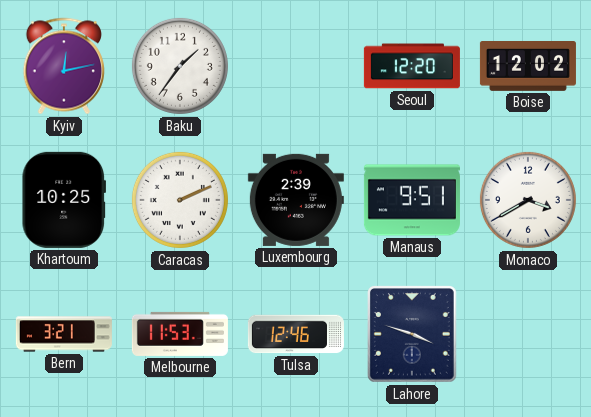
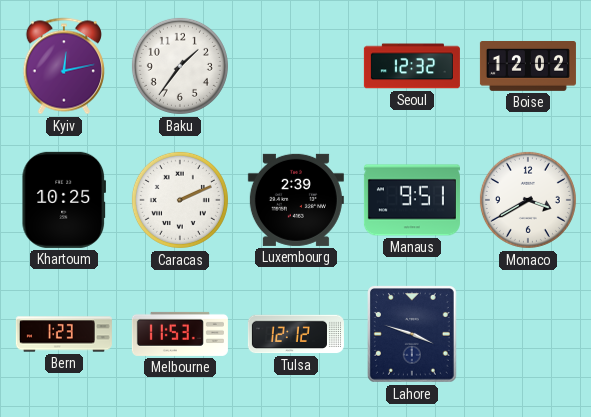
Seoul: 12:20 -> 12:32 (412, 66)
Bern: 3:21 -> 1:23 (64, 334)
Tulsa: 12:46 -> 12:12 (296, 334)
